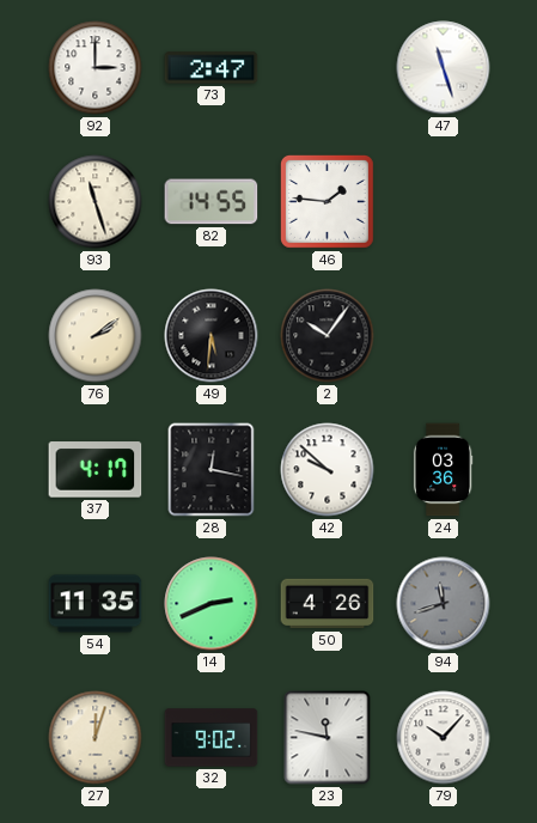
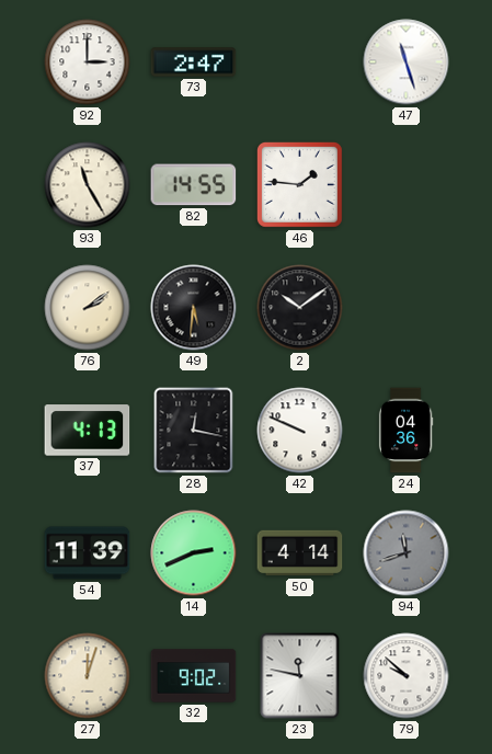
93: 11:27 -> 11:25 (88, 185)
2: 10:06 -> 10:09 (300, 308)
37: 4:17 -> 4:13 (88, 431)
42: 9:52 -> 9:49 (300, 431)
24: 03:36 -> 04:36 (405, 431)
54: 11:35 -> 11:39 (88, 553)
50: 4:26 -> 4:14 (300, 553)
79: 10:07 -> 9:52 (407, 676)
